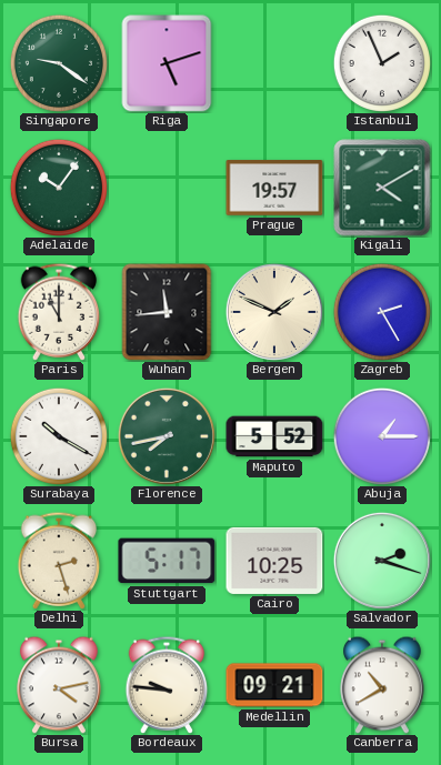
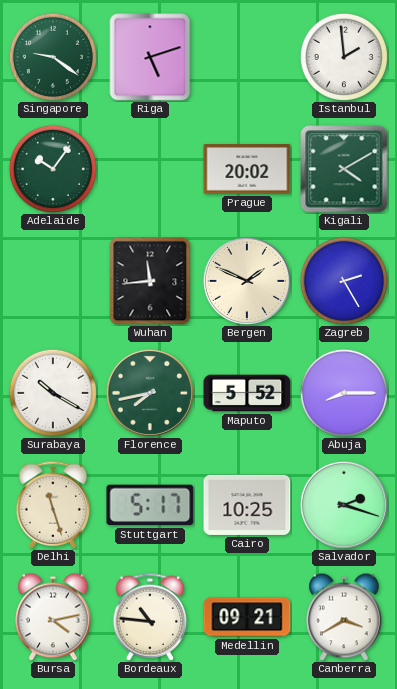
Istanbul: 1:56 -> 1:59 (344, 57)
Prague: 19:57 -> 20:02 (247, 169)
Paris: 11:00 -> none (59, 312)
Abuja: 1:15 -> 8:15 (344, 393)
Delhi: 2:27 -> 11:27 (53, 505)
Bordeaux: 9:46 -> 10:46 (150, 617)
Canberra: 10:40 -> 3:40 (344, 617)
